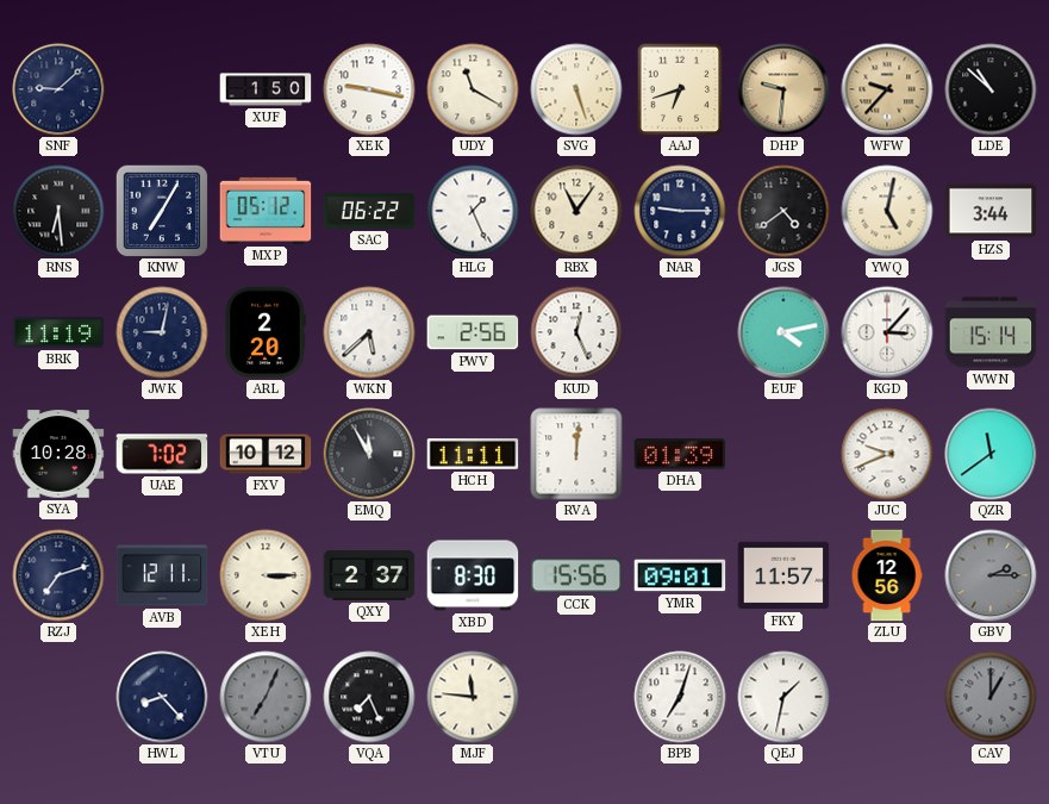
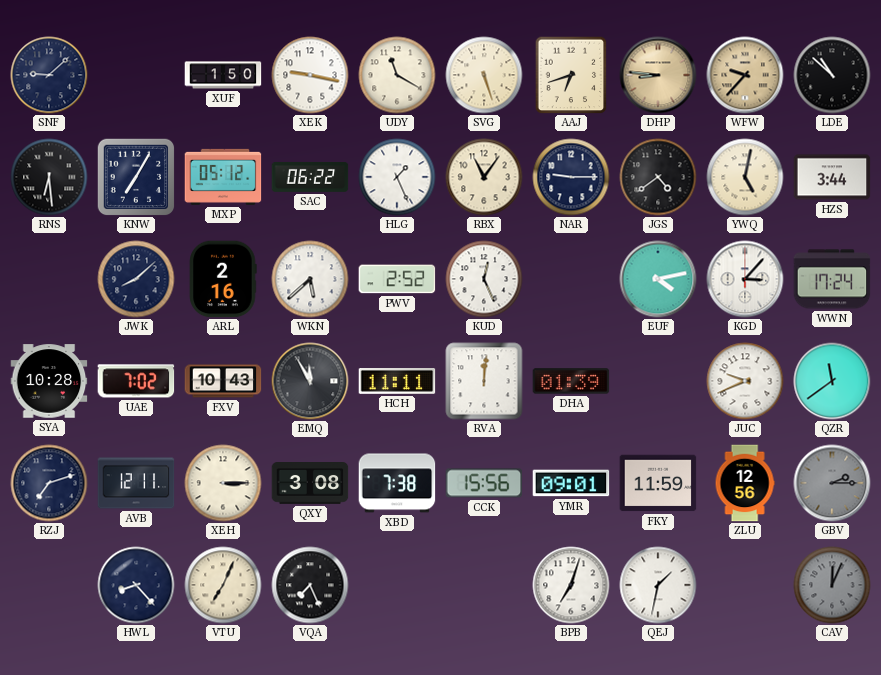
DHP: 9:31 -> 8:46 (658, 75)
BRK: 11:19 -> none (58, 332)
JWK: 9:02 -> 8:08 (136, 279)
ARL: 2:20 -> 2:16 (223, 279)
PWV: 2:56 -> 2:52 (397, 279)
WWN: 15:14 -> 17:24 (832, 279)
FXV: 10:12 -> 10:43 (223, 381)
QXY: 2:37 -> 3:08 (310, 484)
XBD: 8:30 -> 7:38 (397, 483)
FKY: 11:57 -> 11:59 (658, 483)
VTU dial: grey -> cream (223, 585)
MJF: 11:46 -> none (473, 697)
CAV: 1:00 -> 12:04 (832, 585)
